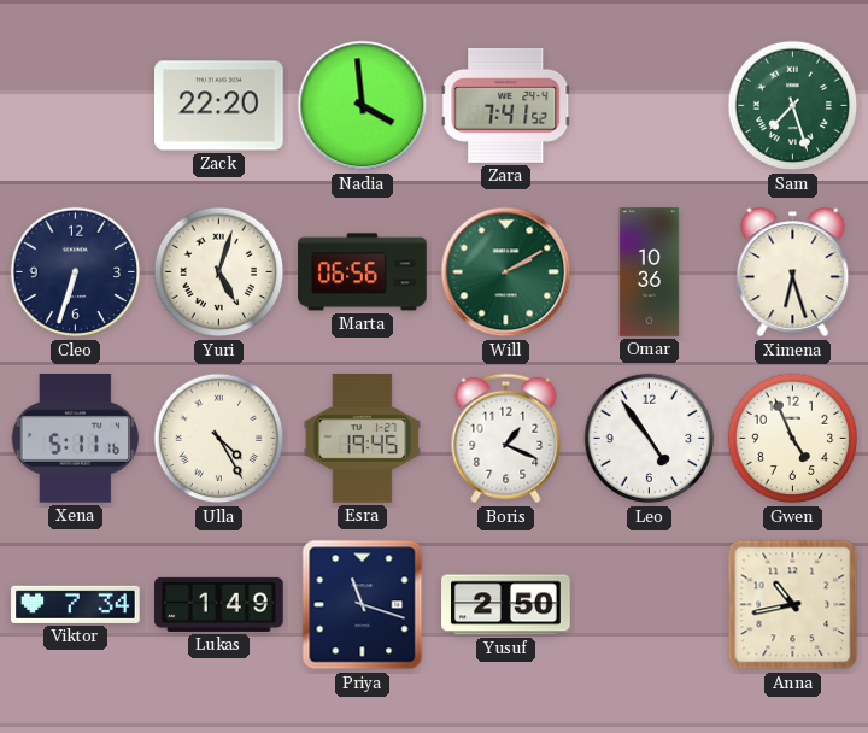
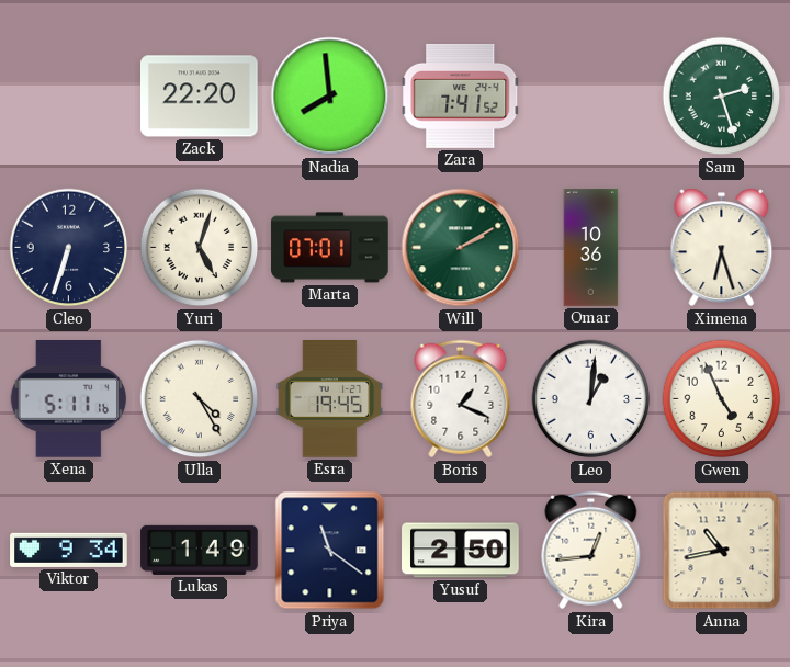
Nadia: 3:59 -> 7:59 (330, 97)
Sam: 7:27 -> 2:27 (722, 97)
Marta: 06:56 -> 07:01 (330, 248)
Leo: 4:54 -> 1:01 (591, 399)
Viktor: 7:34 -> 9:34 (69, 550)
Priya: 11:18 -> 11:21 (330, 551)
Kira: none -> 12:44 (591, 551)
